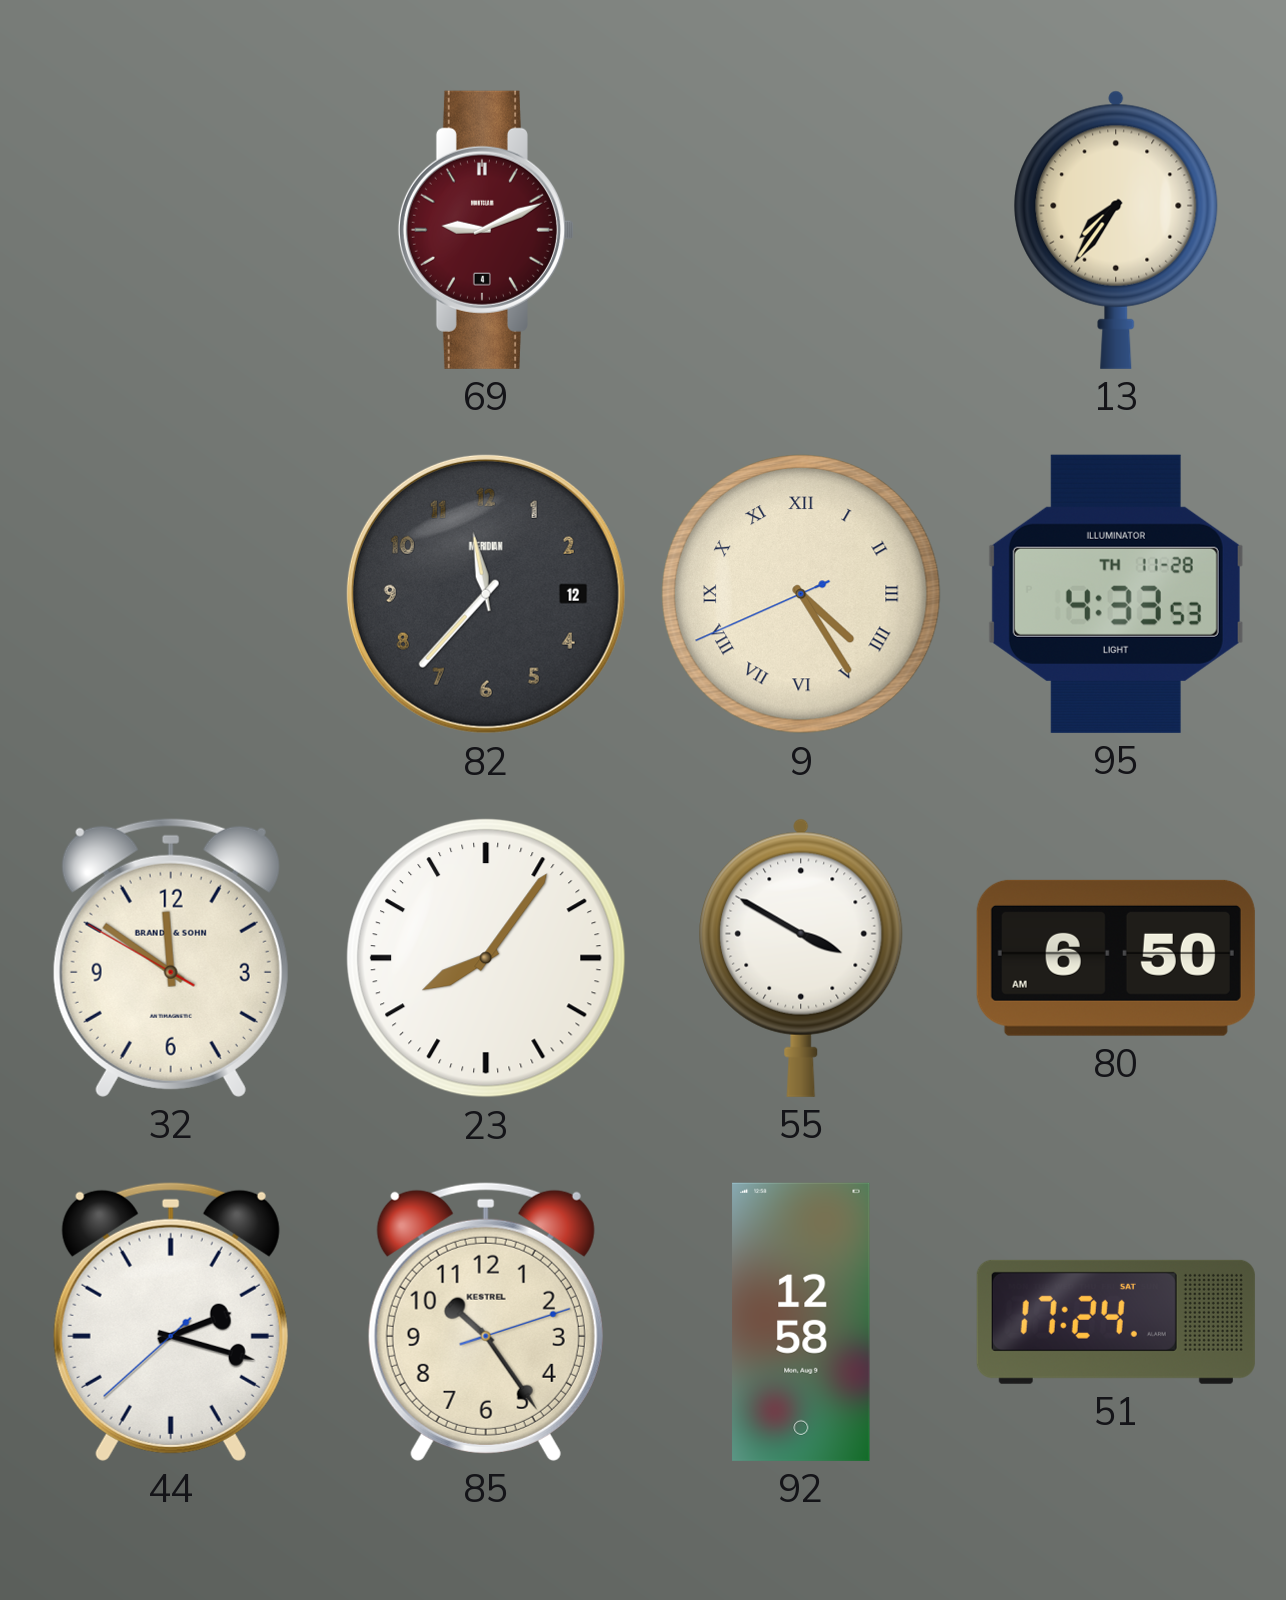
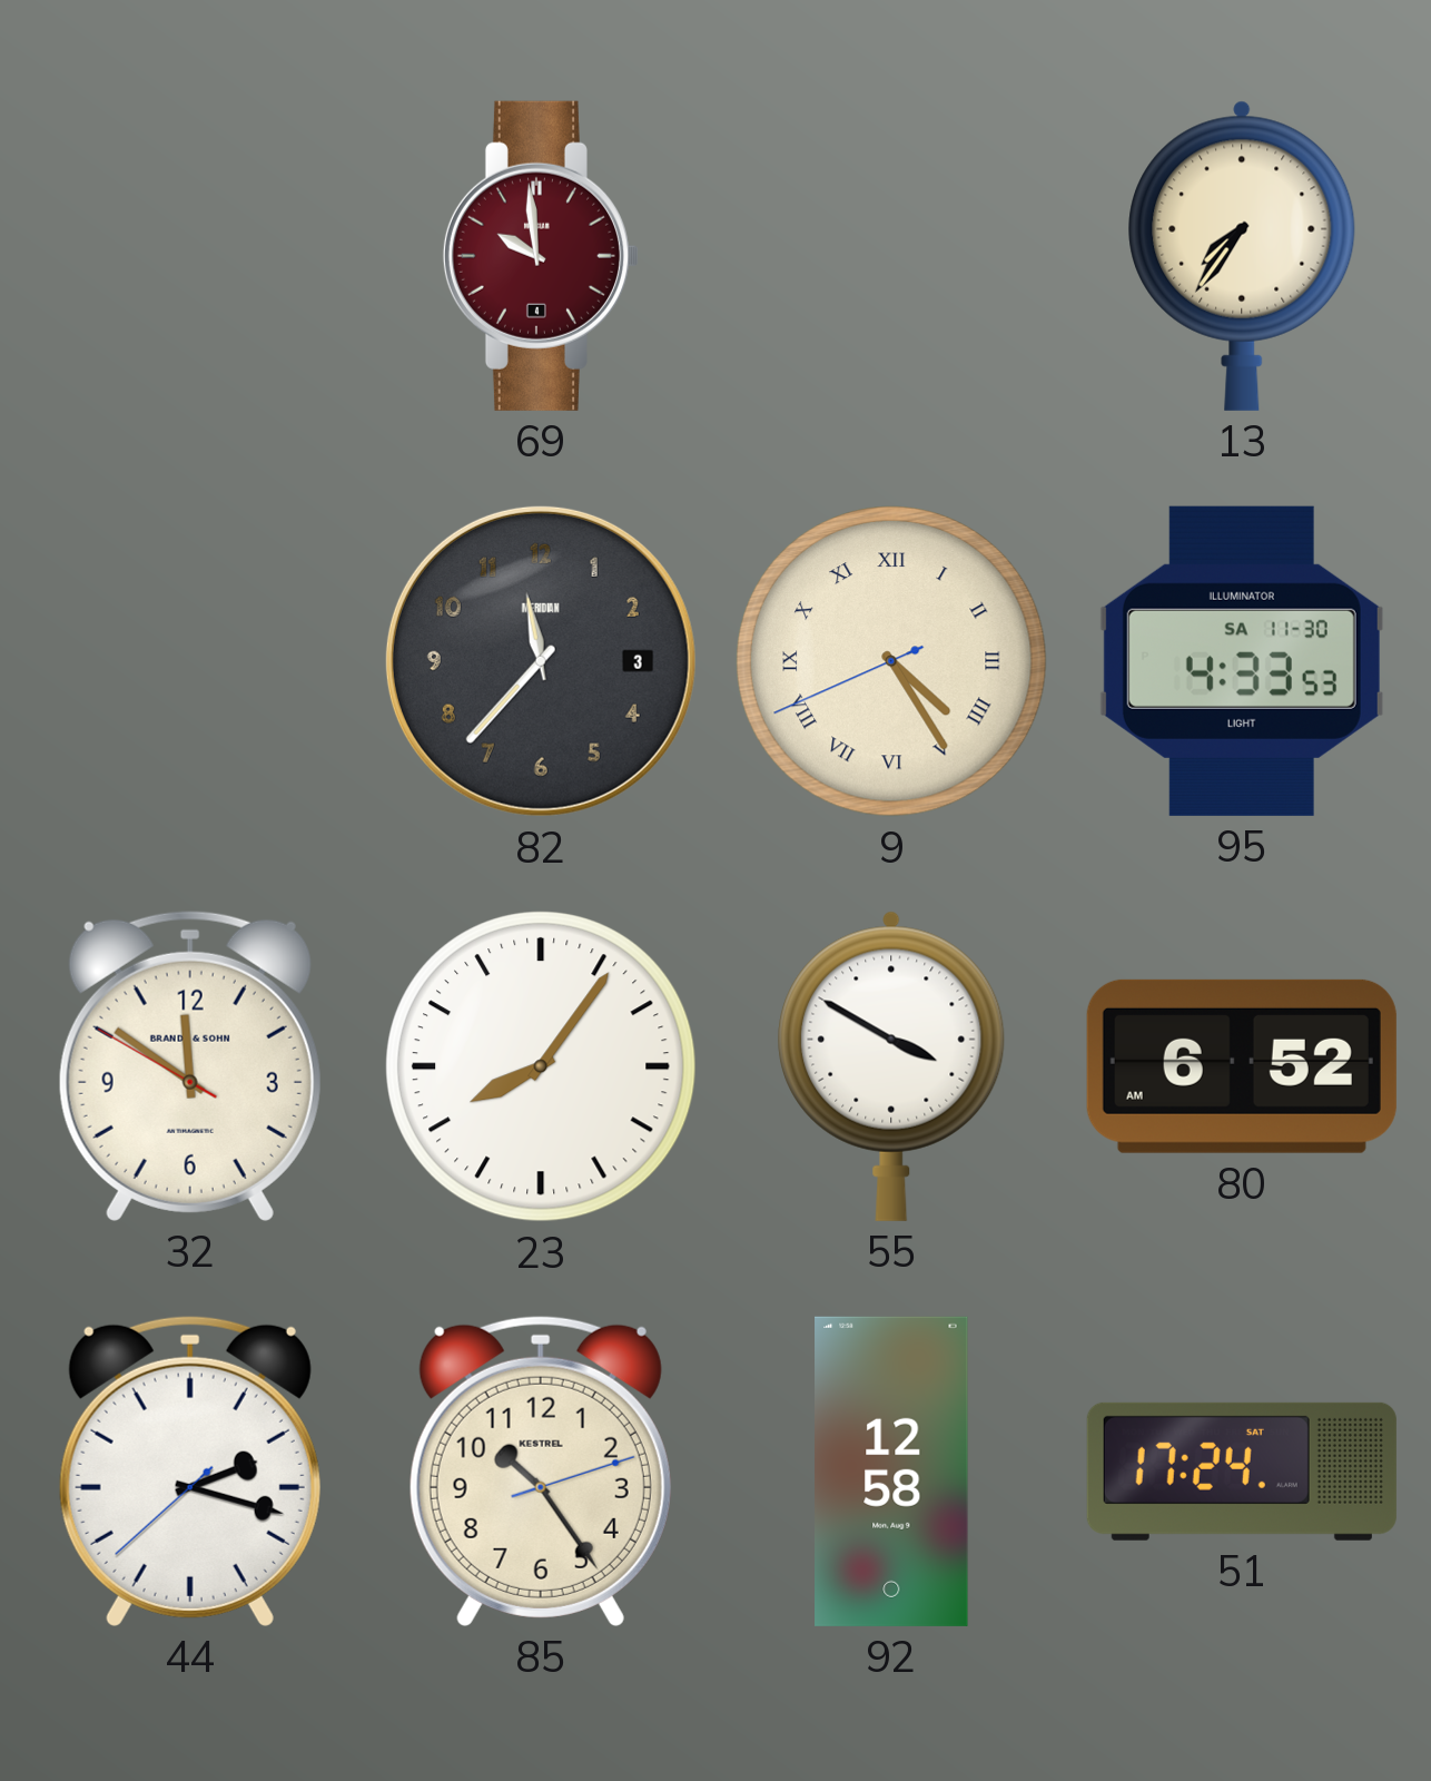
69: 9:11 -> 9:59 (541, 256)
82 date: 12 -> 3 (541, 661)
95 date: TH 11-28 -> SA 11-30 (1242, 661)
80: 6:50 -> 6:52 (1242, 1066)
